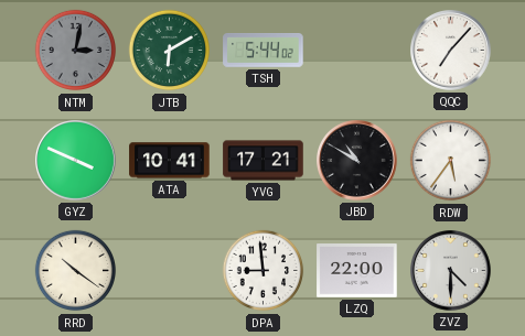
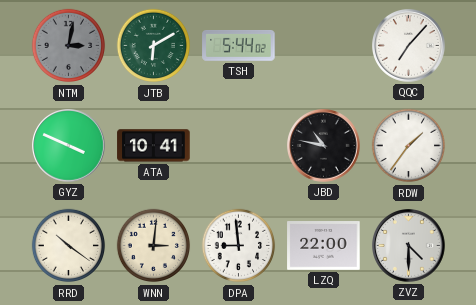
YVG: 17:21 -> none (264, 161)
JBD: 10:50 -> 10:47 (324, 146)
RDW: 5:36 -> 1:36 (409, 146)
WNN: none -> 3:01 (154, 246)
